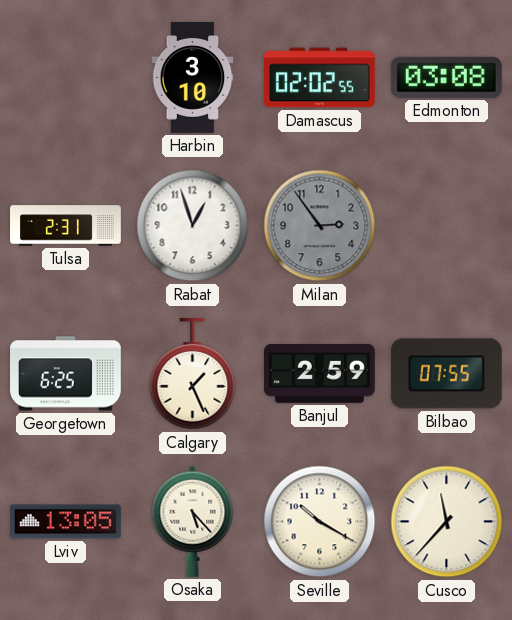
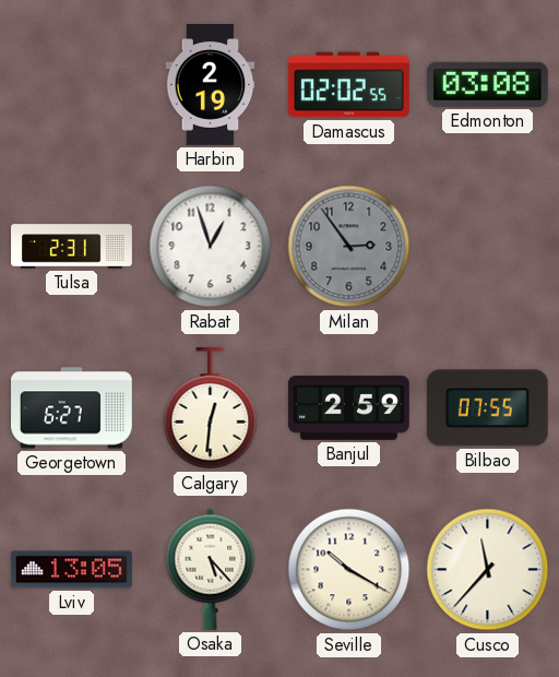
Harbin: 3:10 -> 2:19 (211, 85)
Georgetown: 6:25 -> 6:27 (72, 408)
Calgary: 1:26 -> 12:31 (211, 408)
